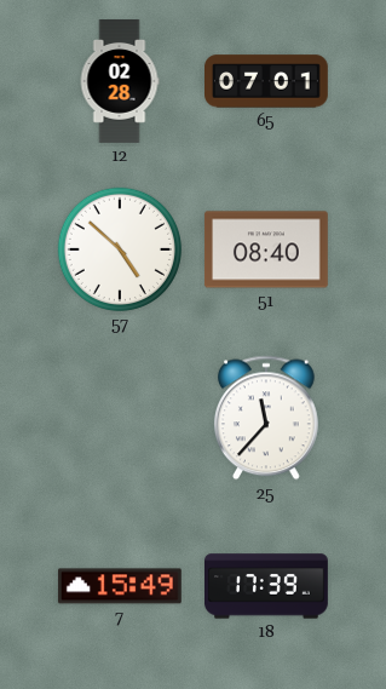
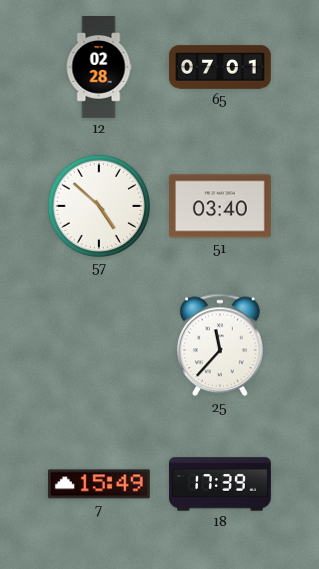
51: 08:40 -> 03:40 (220, 206)
